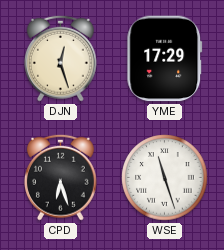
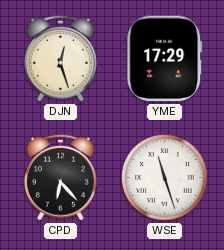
CPD: 6:27 -> 6:23 (60, 177)
